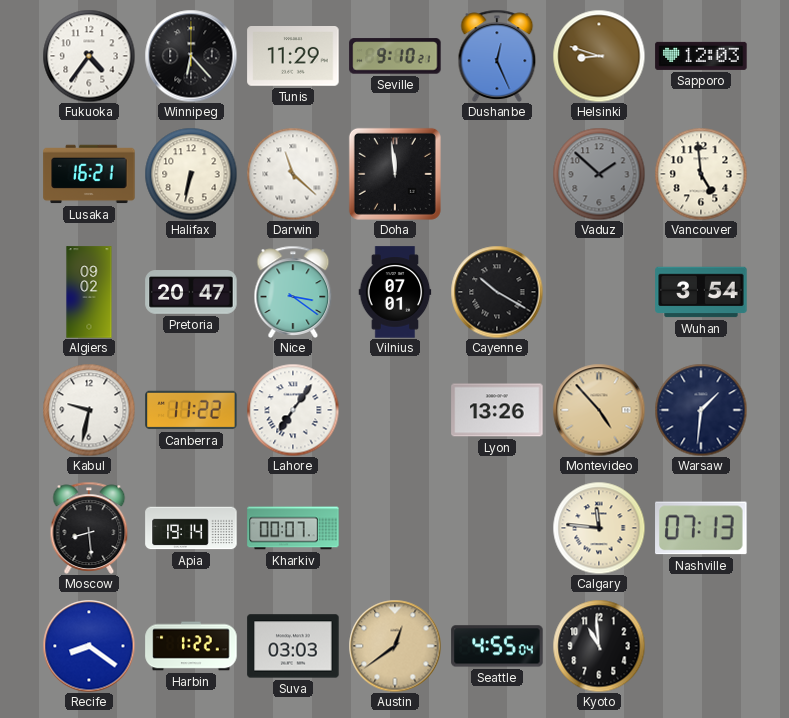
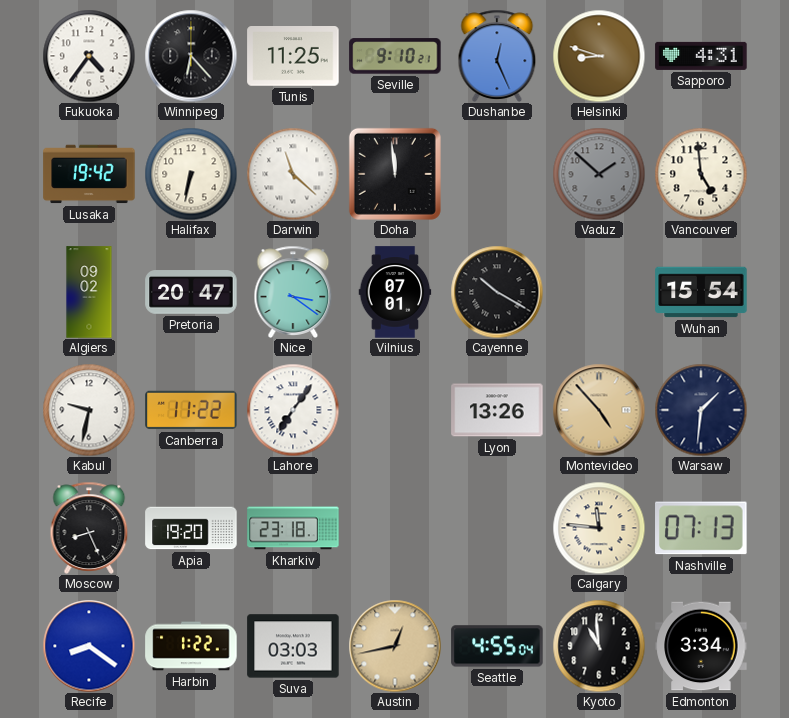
Tunis: 11:29 -> 11:25 (293, 57)
Sapporo: 12:03 -> 4:31 (701, 56)
Lusaka: 16:21 -> 19:42 (89, 174)
Wuhan: 3:54 -> 15:54 (701, 292)
Moscow: 8:29 -> 8:26 (89, 528)
Apia: 19:14 -> 19:20 (191, 528)
Kharkiv: 00:07 -> 23:18 (293, 528)
Austin: 12:39 -> 12:43 (395, 646)
Edmonton: none -> 3:34 (701, 646)
